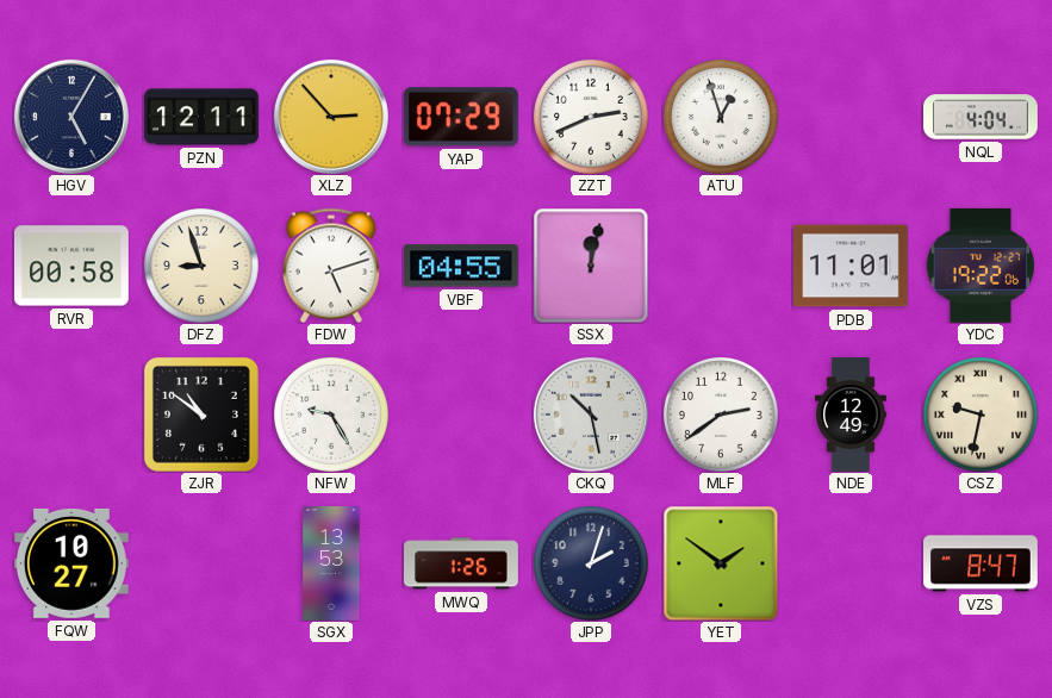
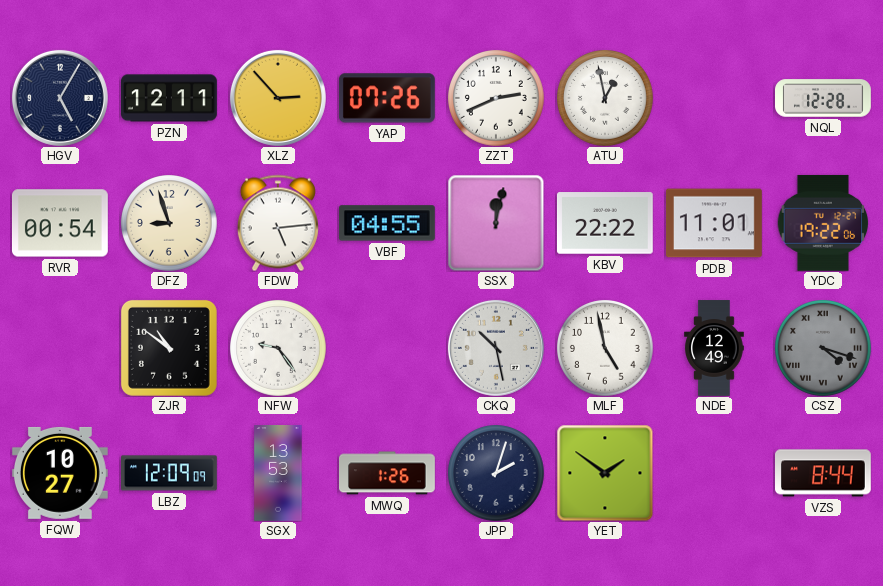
YAP: 07:29 -> 07:26 (387, 98)
ATU: 12:57 -> 12:58 (605, 98)
NQL: 4:04 -> 12:28 (824, 98)
RVR: 00:58 -> 00:54 (60, 223)
FDW: 5:12 -> 5:14 (278, 223)
KBV: none -> 22:22 (605, 223)
NFW: 9:25 -> 9:24 (278, 348)
MLF: 2:39 -> 4:58 (605, 348)
CSZ: 9:32 -> 4:18 (823, 348)
CSZ dial: cream -> grey (823, 348)
LBZ: none -> 12:09 (170, 473)
VZS: 8:47 -> 8:44 (824, 473)
